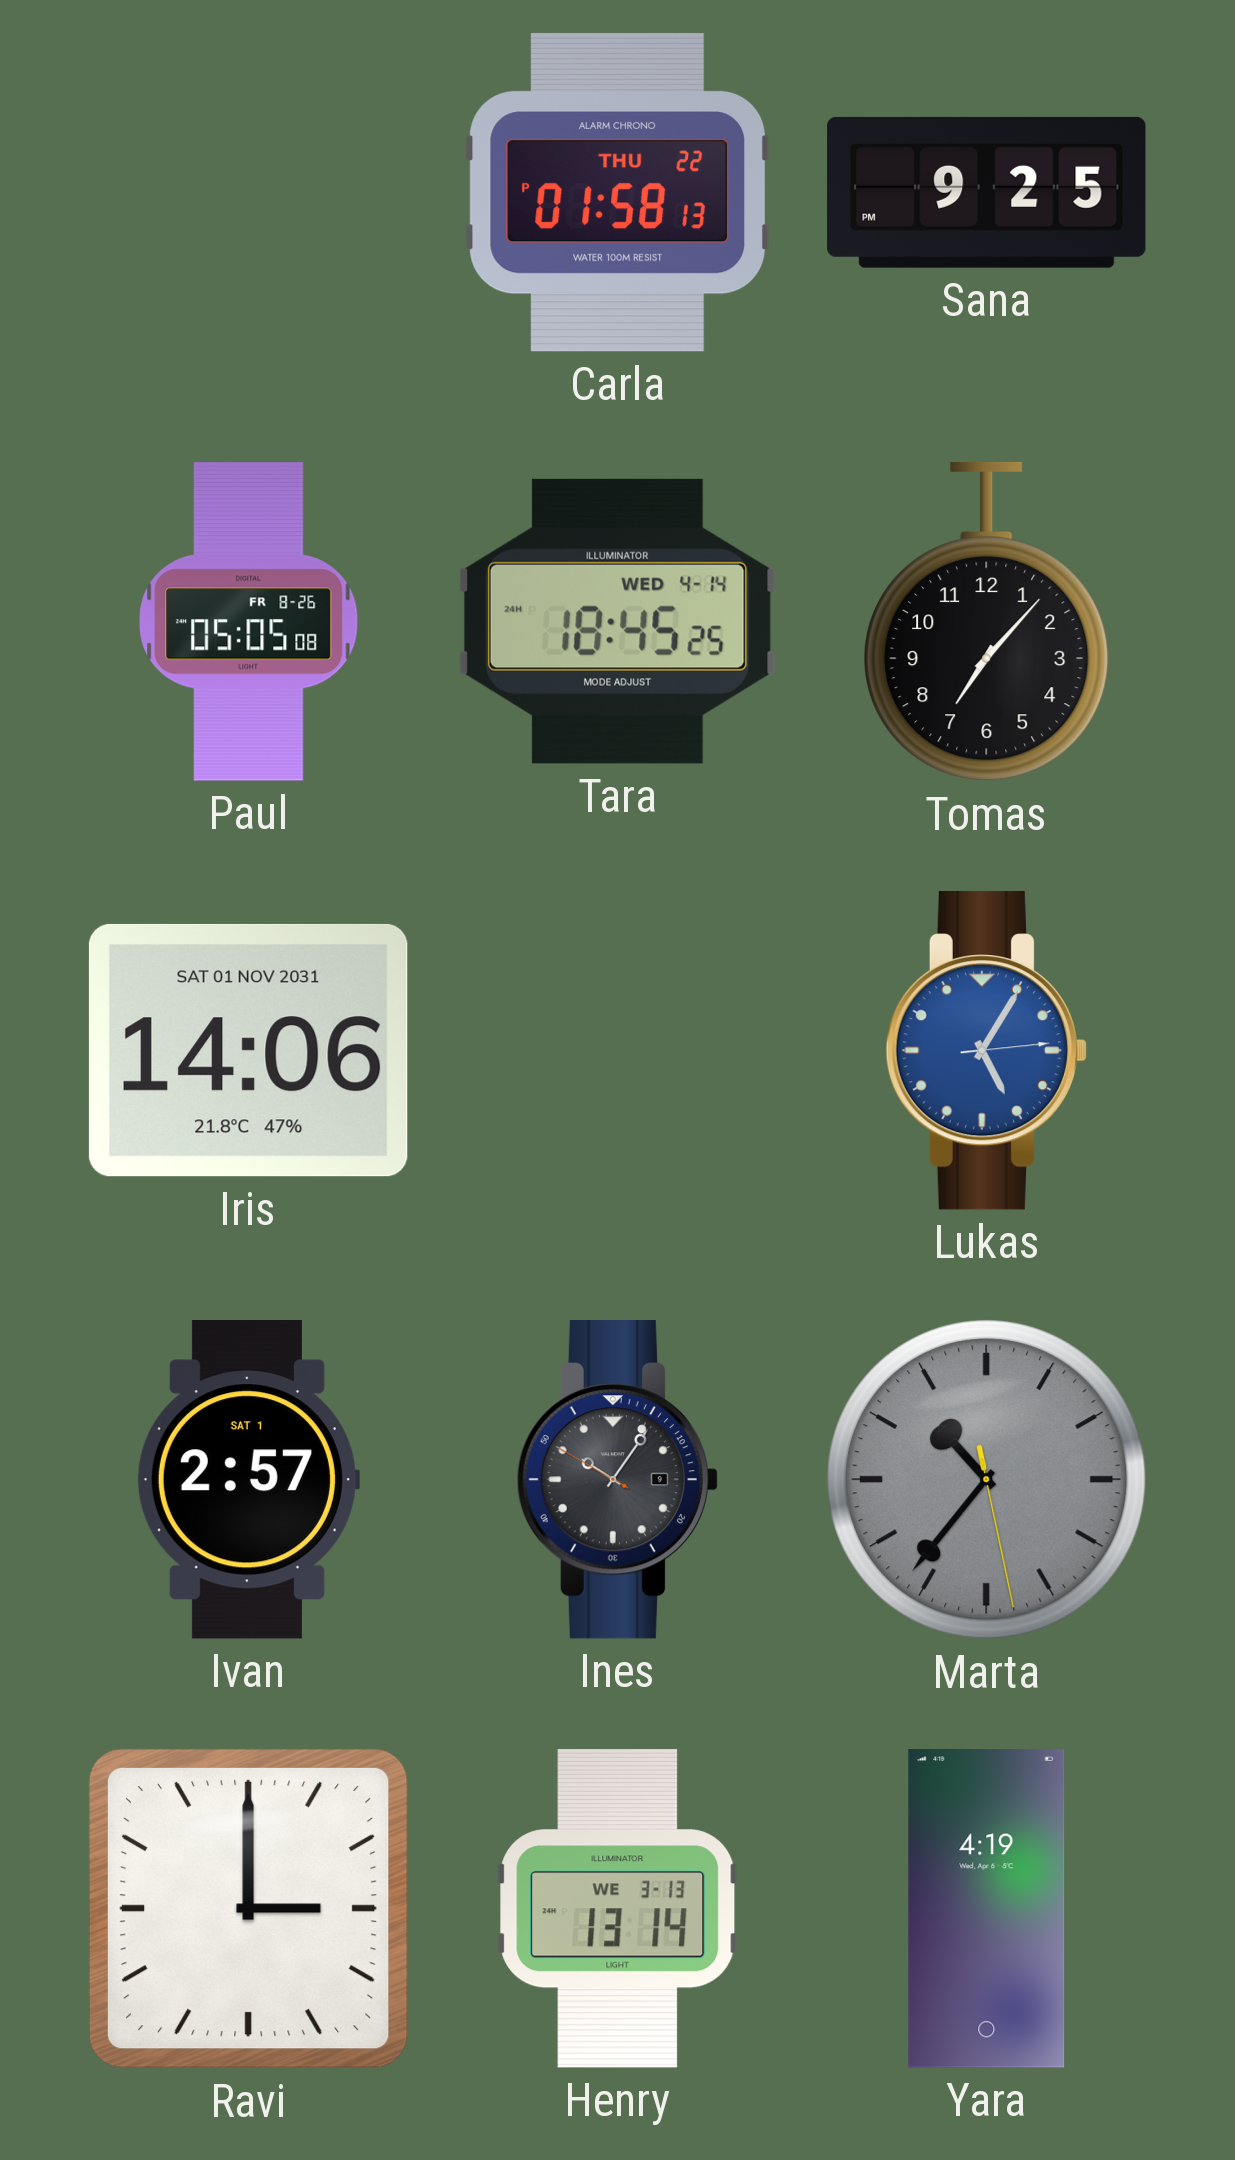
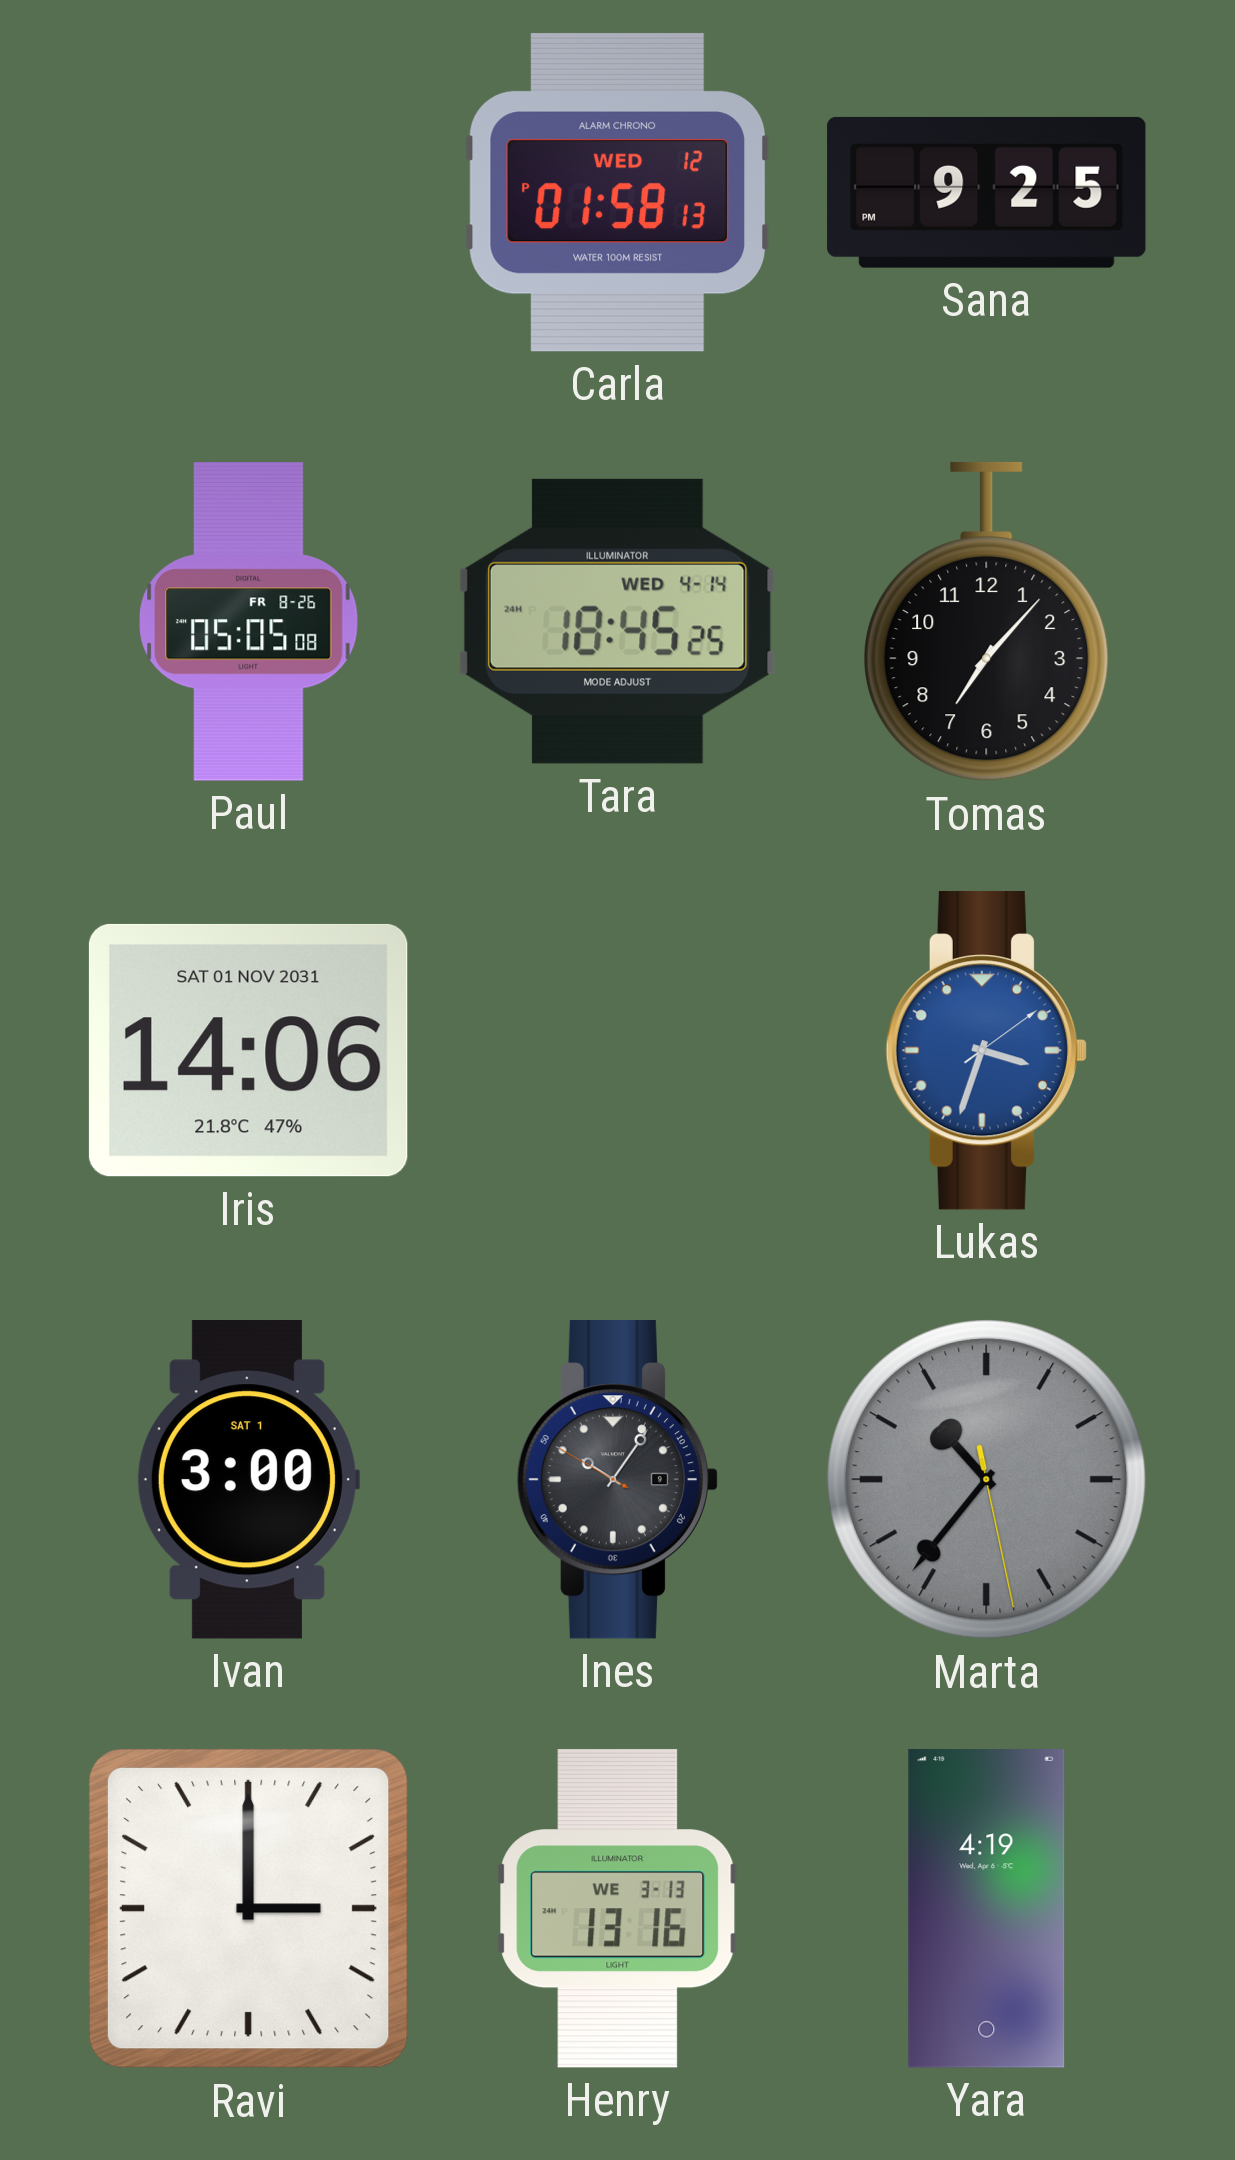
Carla date: THU 22 -> WED 12 (617, 192)
Lukas: 5:05 -> 3:33 (986, 1050)
Ivan: 2:57 -> 3:00 (248, 1480)
Henry: 13:14 -> 13:16 (618, 1908)
